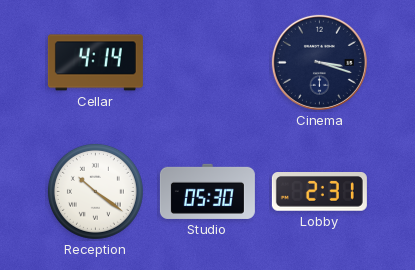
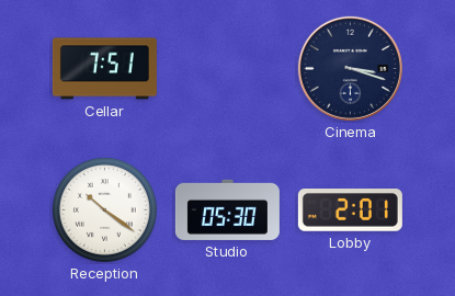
Cellar: 4:14 -> 7:51 (104, 69)
Lobby: 2:31 -> 2:01 (350, 210)
